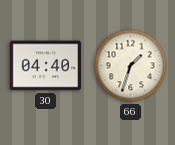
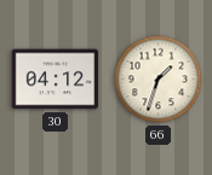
30: 04:40 -> 04:12 (56, 80)
